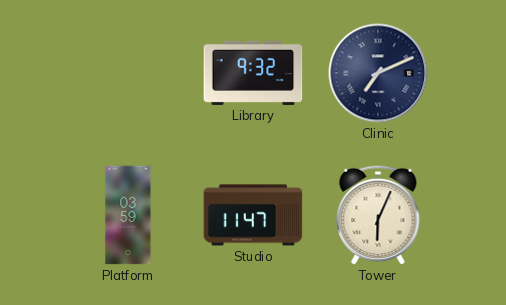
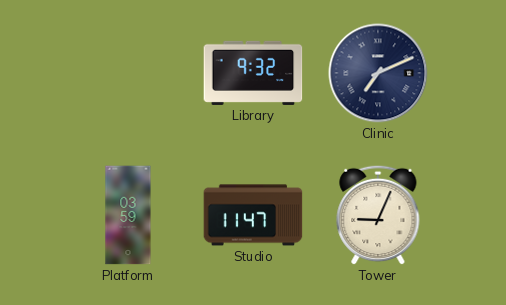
Tower: 6:04 -> 9:04 (378, 215)
